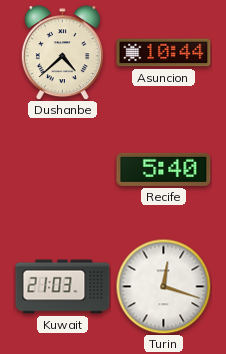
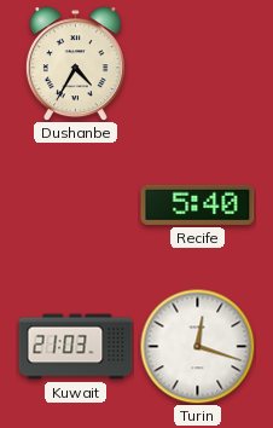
Dushanbe: 4:38 -> 4:35 (75, 64)
Asuncion: 10:44 -> none (164, 53)
